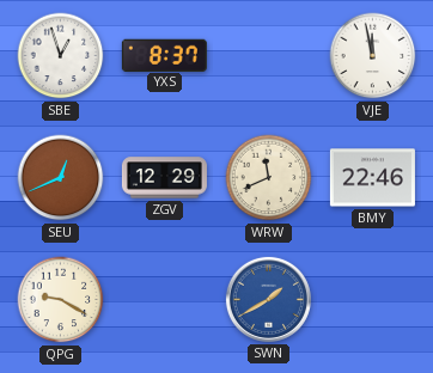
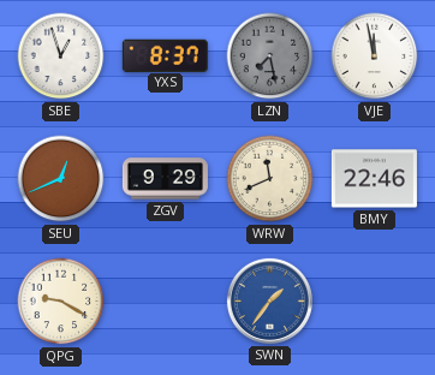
LZN: none -> 7:28 (270, 56)
ZGV: 12:29 -> 9:29 (165, 179)
SWN: 1:40 -> 1:36 (269, 300)
